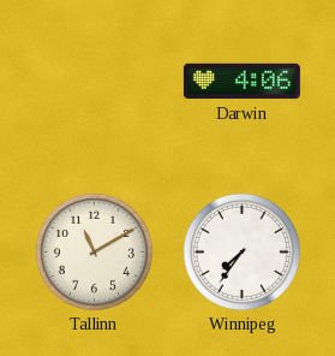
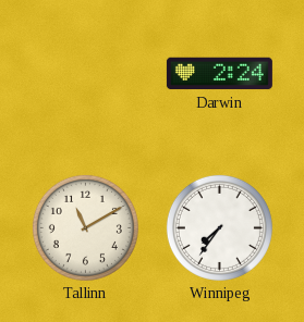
Darwin: 4:06 -> 2:24 (219, 74)
